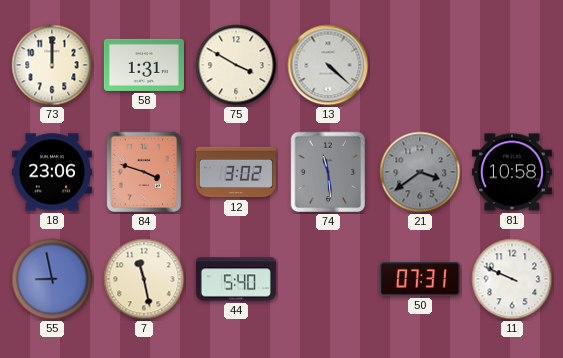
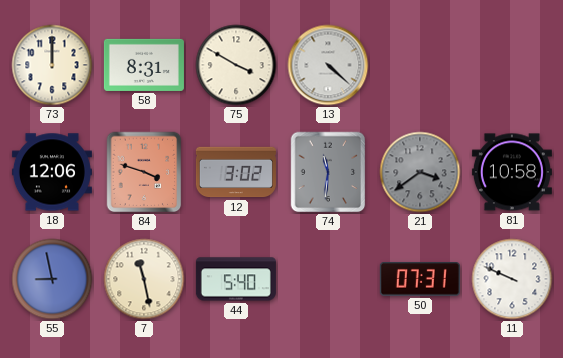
58: 1:31 -> 8:31 (144, 65)
18: 23:06 -> 12:06 (52, 172)
74: 11:29 -> 11:31 (328, 172)
